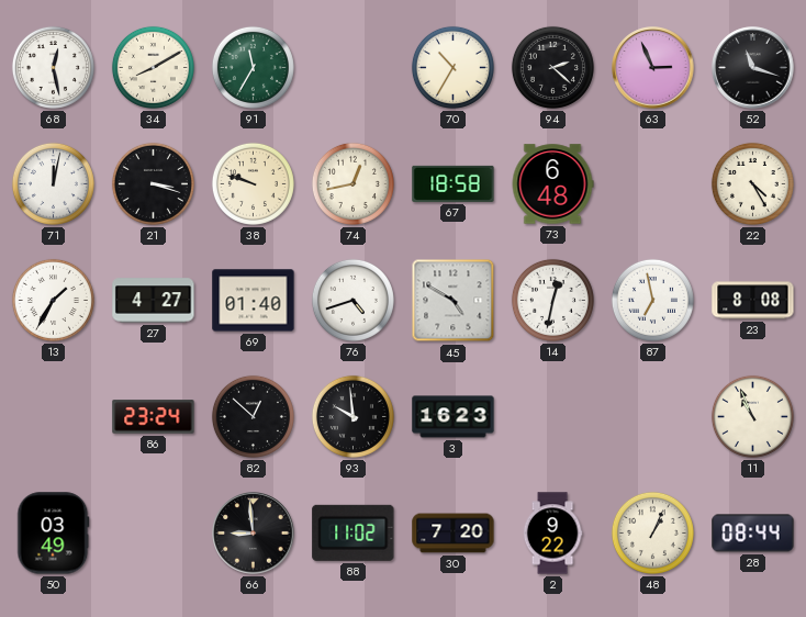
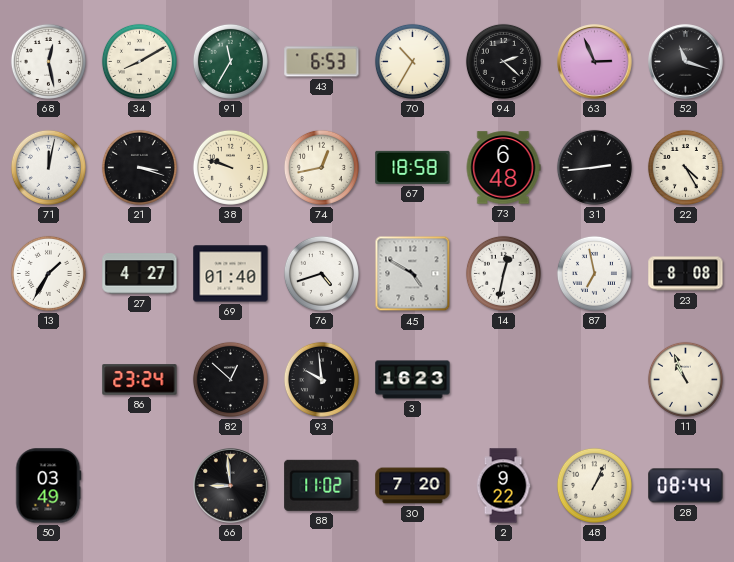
43: none -> 6:53 (322, 62)
31: none -> 2:44 (594, 167)
